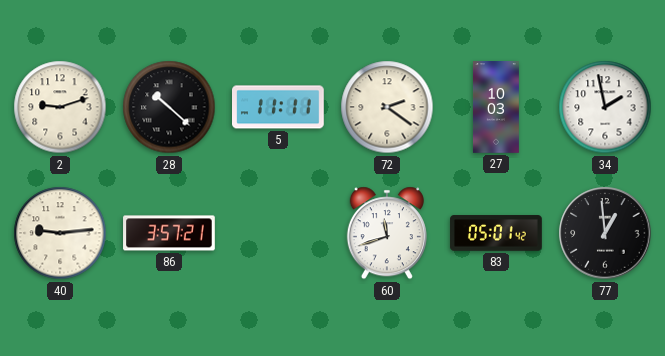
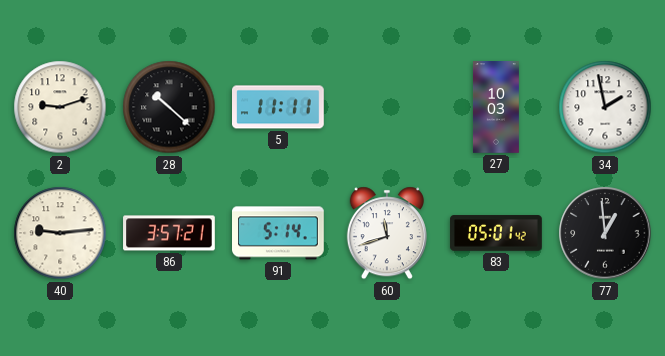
72: 2:21 -> none (387, 107)
91: none -> 5:14 (279, 233)
